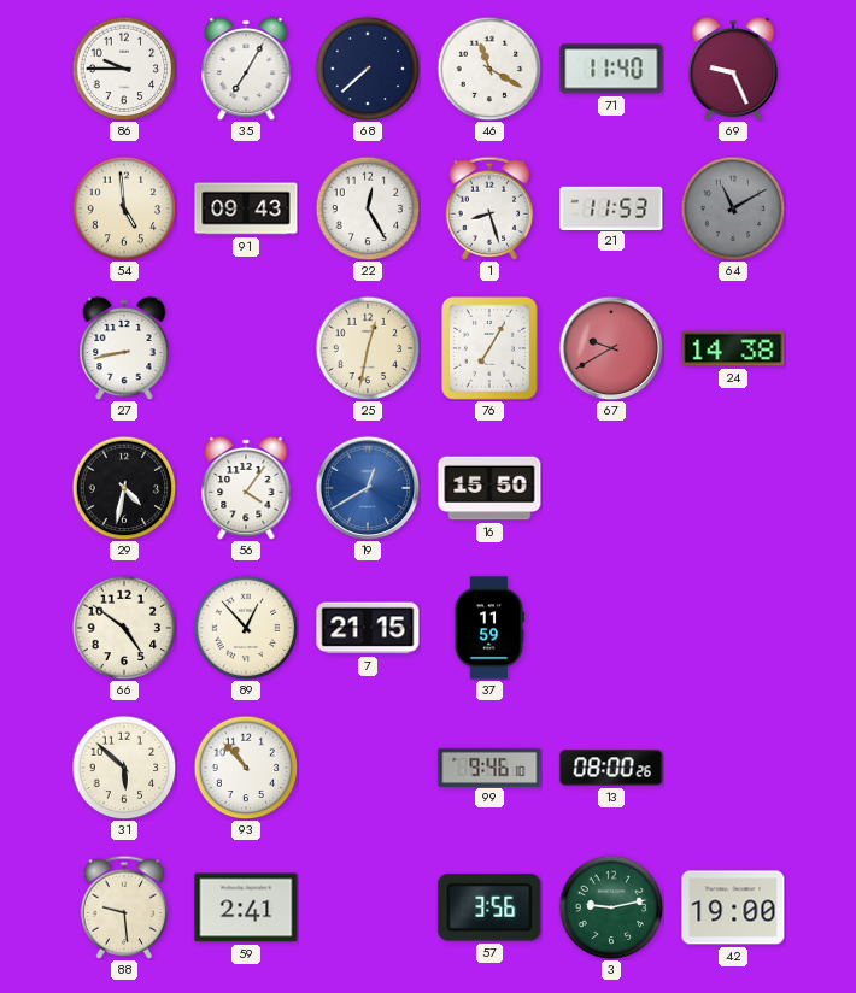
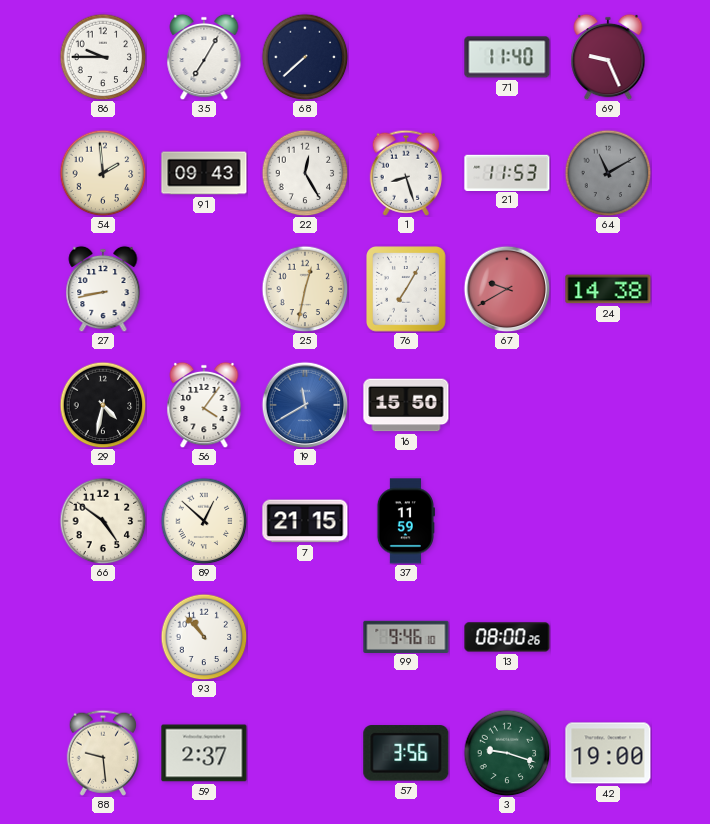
46: 11:20 -> none (489, 69)
54: 4:59 -> 1:59 (103, 173)
19: 12:40 -> 11:40 (305, 405)
89: 12:53 -> 12:52 (204, 521)
31: 5:52 -> none (124, 768)
59: 2:41 -> 2:37 (204, 753)
3: 9:13 -> 9:18 (507, 753)
